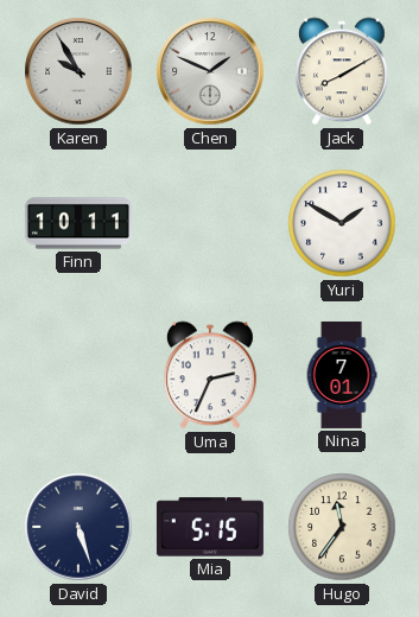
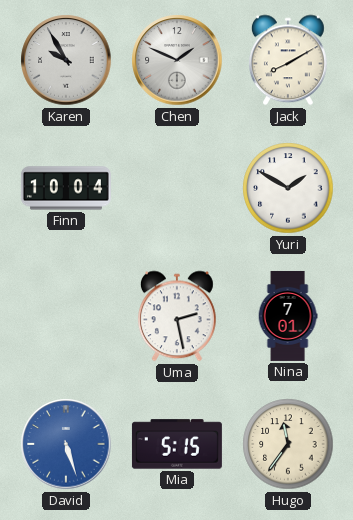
Finn: 10:11 -> 10:04 (66, 188)
Uma: 2:34 -> 2:28 (177, 316)
David dial: navy -> blue (66, 444)
